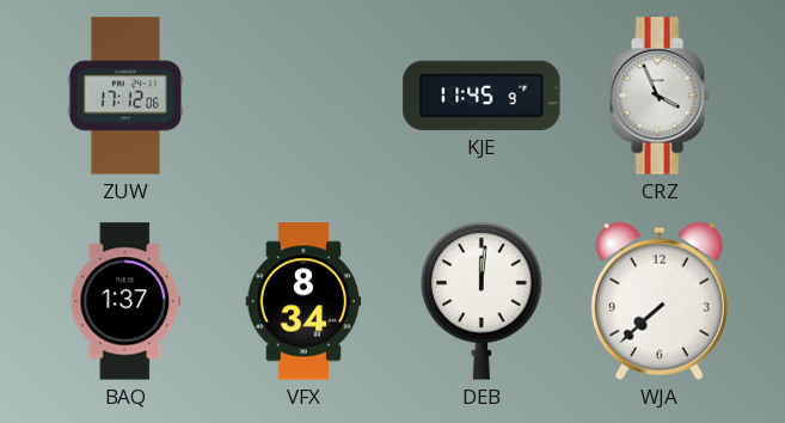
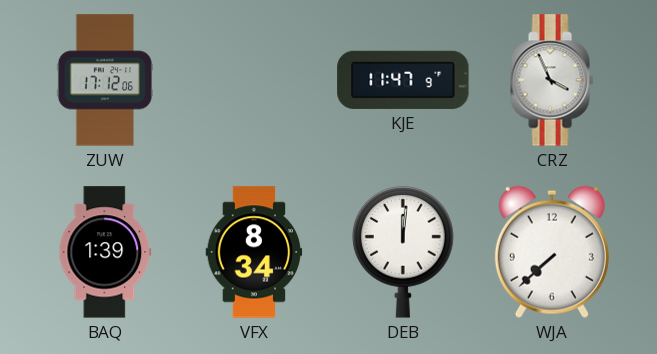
KJE: 11:45 -> 11:47 (403, 80)
BAQ: 1:37 -> 1:39 (105, 252)
